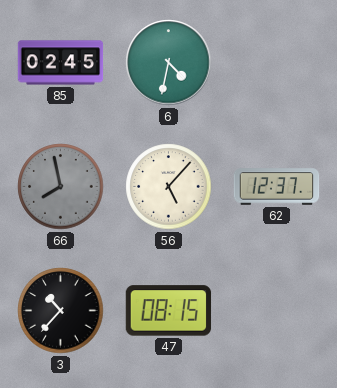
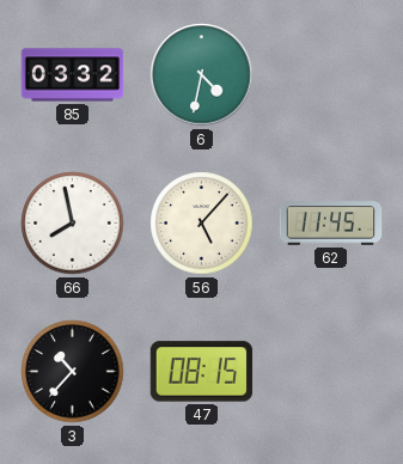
85: 02:45 -> 03:32 (73, 75)
66 dial: grey -> white (73, 224)
62: 12:37 -> 11:45 (331, 224)
